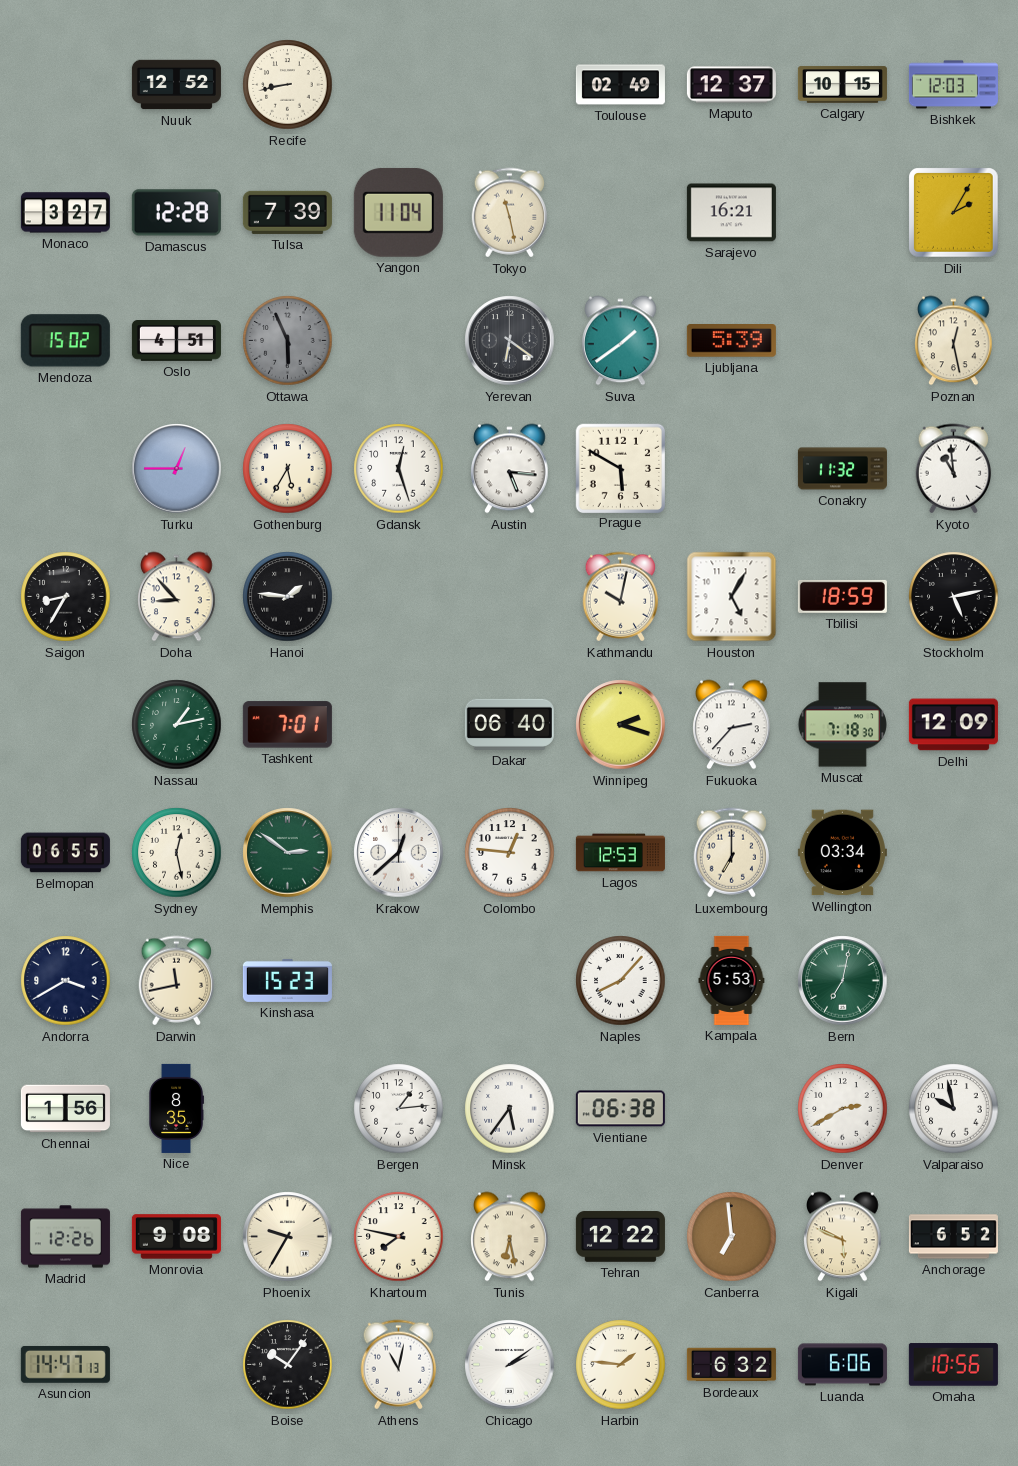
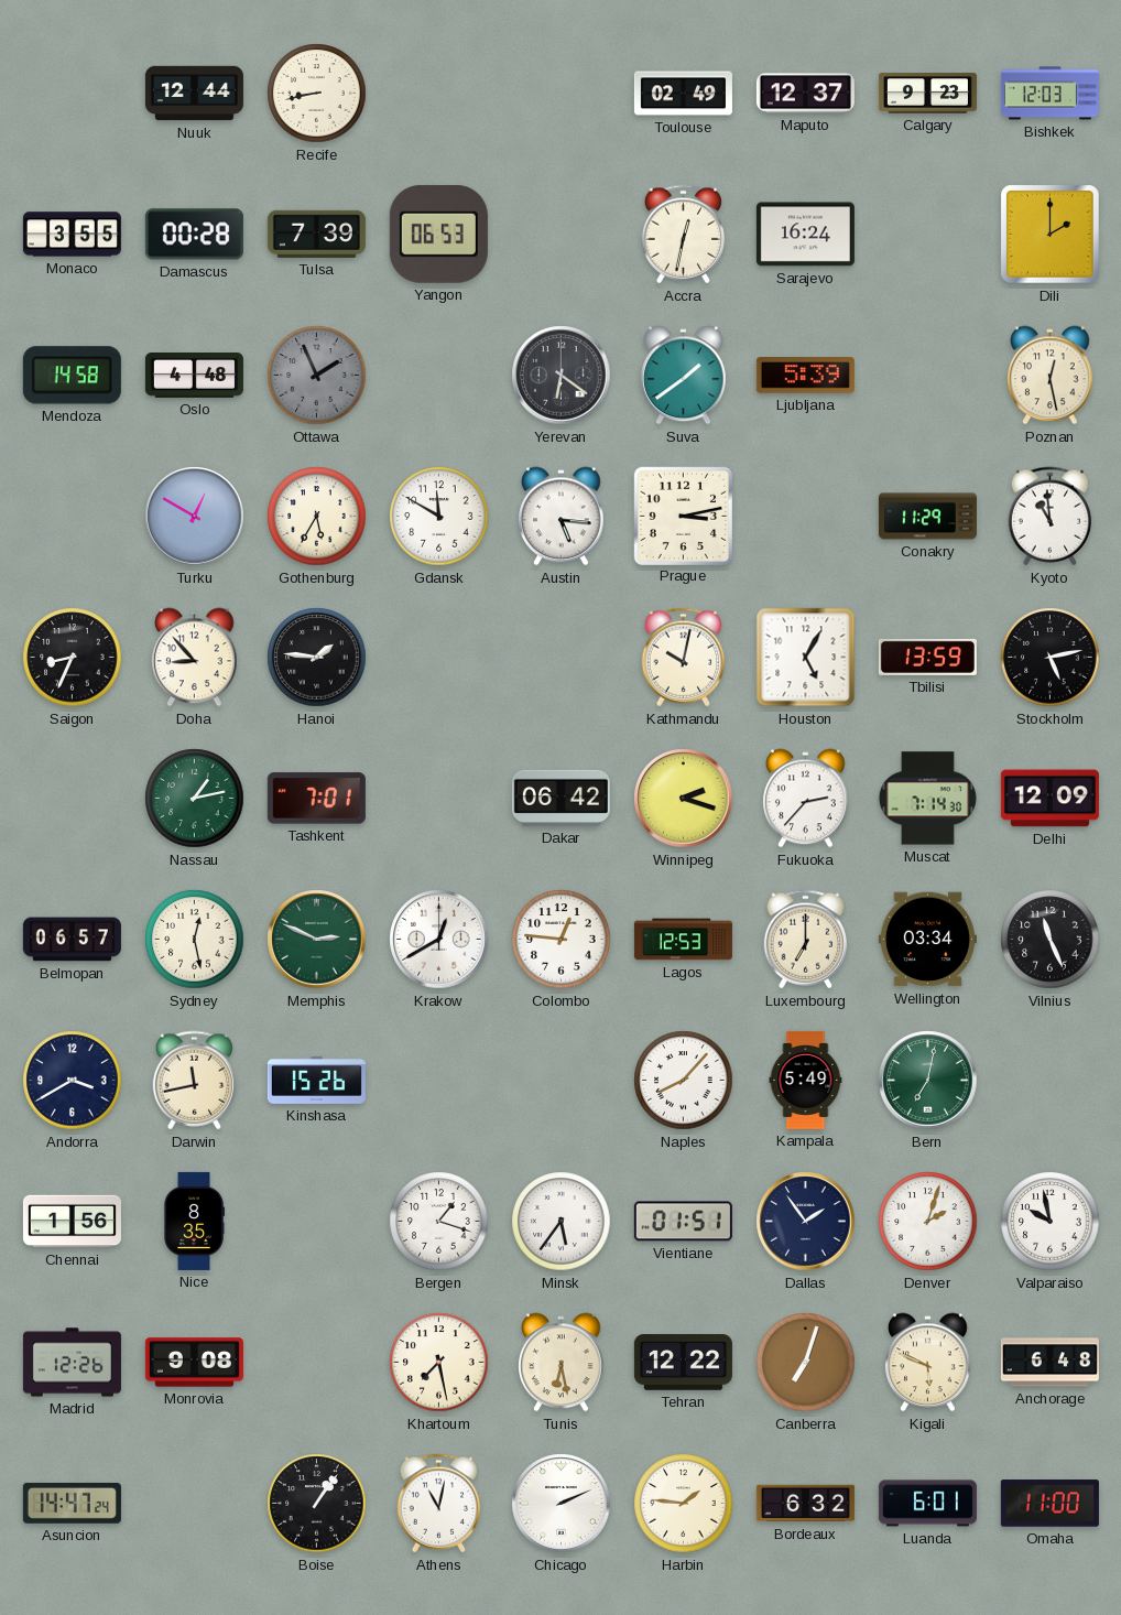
Nuuk: 12:52 -> 12:44 (194, 94)
Calgary: 10:15 -> 9:23 (927, 94)
Monaco: 3:27 -> 3:55 (72, 235)
Damascus: 12:28 -> 00:28 (194, 235)
Yangon: 11:04 -> 06:53 (438, 235)
Tokyo: 11:28 -> none (510, 213)
Accra: none -> 12:32 (684, 235)
Sarajevo: 16:21 -> 16:24 (805, 235)
Dili: 2:05 -> 2:00 (1051, 235)
Mendoza: 15:02 -> 14:58 (72, 376)
Oslo: 4:51 -> 4:48 (194, 376)
Ottawa: 5:56 -> 1:56 (317, 376)
Turku: 12:45 -> 12:50 (195, 517)
Gdansk: 12:27 -> 11:50 (439, 517)
Prague: 5:50 -> 3:13 (683, 516)
Conakry: 11:32 -> 11:29 (927, 517)
Saigon: 8:35 -> 8:34 (73, 658)
Tbilisi: 18:59 -> 13:59 (927, 657)
Dakar: 06:40 -> 06:42 (560, 798)
Muscat: 7:18 -> 7:14 (927, 799)
Belmopan: 06:55 -> 06:57 (72, 940)
Memphis: 2:51 -> 2:49 (317, 940)
Krakow: 12:38 -> 12:40 (439, 940)
Vilnius: none -> 11:26 (1051, 940)
Kinshasa: 15:23 -> 15:26 (316, 1080)
Kampala: 5:53 -> 5:49 (806, 1080)
Bergen: 1:14 -> 1:18 (439, 1222)
Vientiane: 06:38 -> 01:51 (683, 1222)
Dallas: none -> 1:54 (806, 1222)
Denver: 2:40 -> 2:03 (928, 1222)
Phoenix: 9:35 -> none (288, 1237)
Khartoum: 7:47 -> 7:28 (439, 1363)
Canberra: 6:59 -> 7:03 (806, 1363)
Anchorage: 6:52 -> 6:48 (1049, 1363)
Asuncion: 14:47:13 -> 14:47:24 (72, 1503)
Boise: 10:06 -> 1:06 (317, 1504)
Chicago: 2:09 -> 2:11 (562, 1504)
Luanda: 6:06 -> 6:01 (927, 1504)
Omaha: 10:56 -> 11:00 (1049, 1504)
